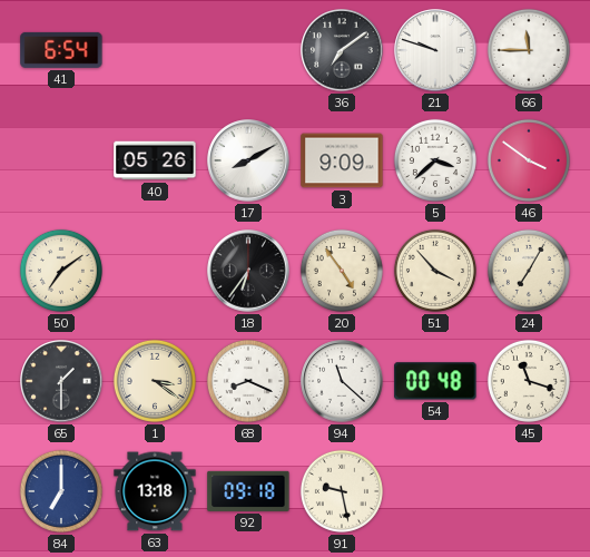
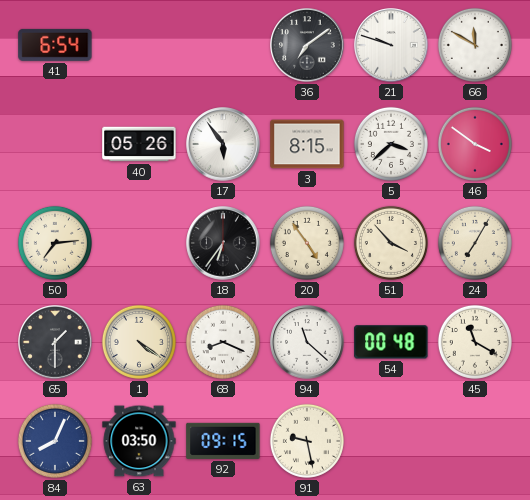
66: 11:45 -> 11:50 (475, 45)
17: 8:10 -> 5:54 (223, 144)
3: 9:09 -> 8:15 (307, 144)
50: 7:09 -> 7:14 (55, 243)
1: 3:21 -> 4:21 (139, 342)
45: 11:18 -> 11:20 (475, 342)
84: 7:00 -> 8:04 (55, 441)
63: 13:18 -> 03:50 (139, 441)
92: 09:18 -> 09:15 (223, 441)
